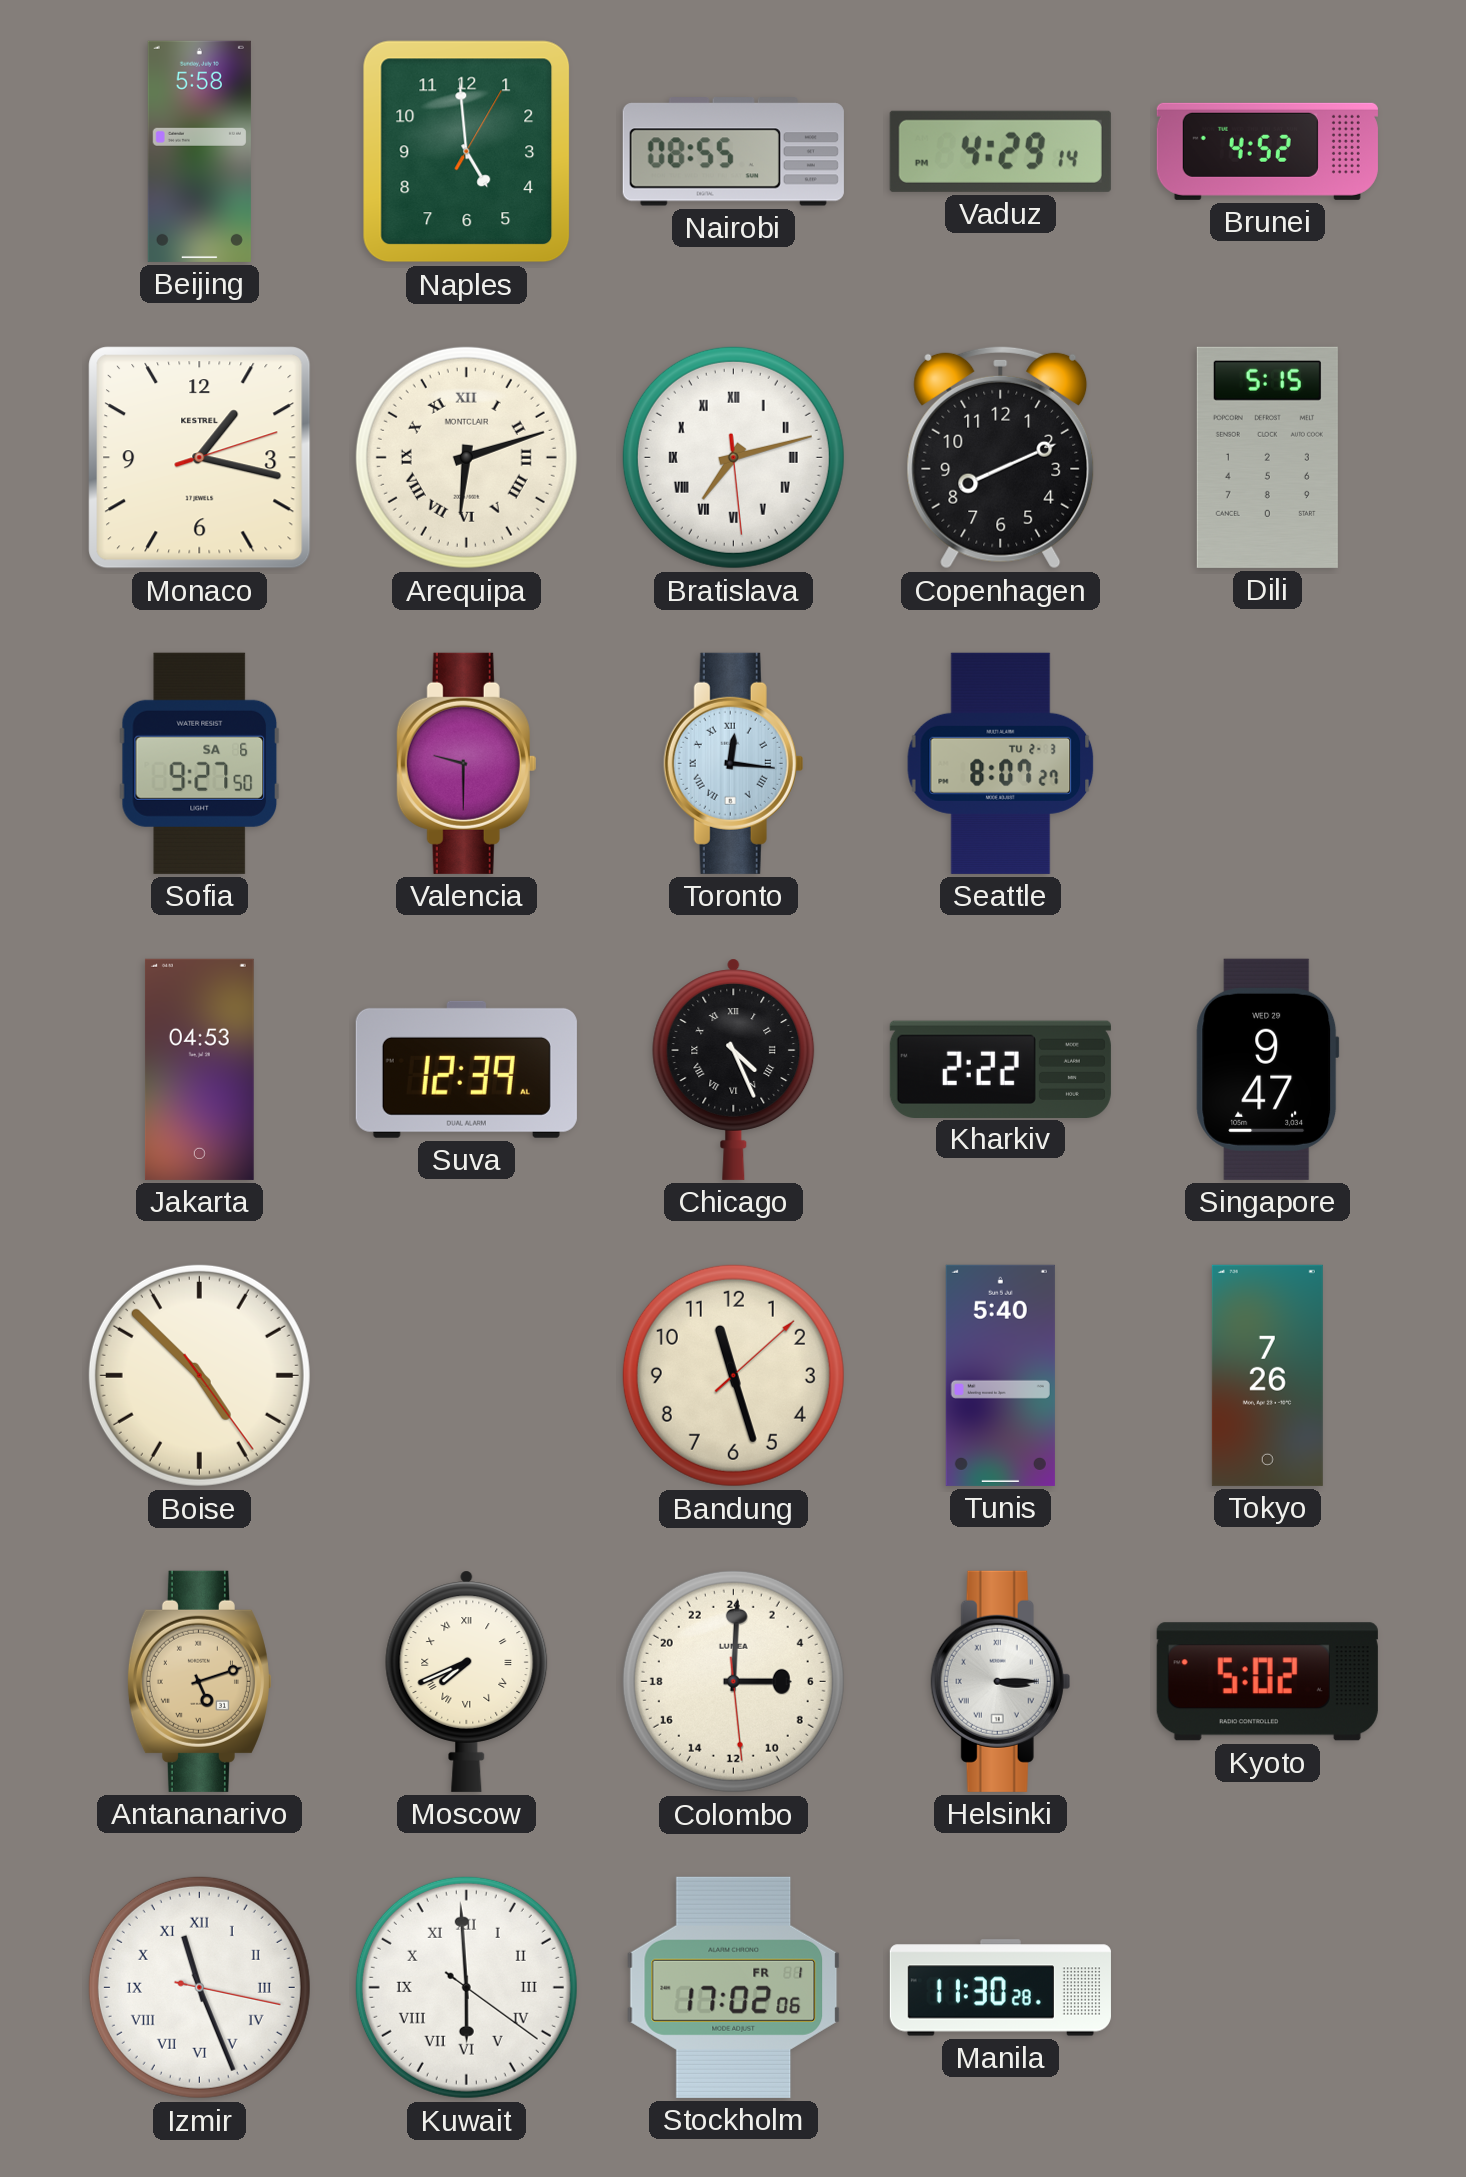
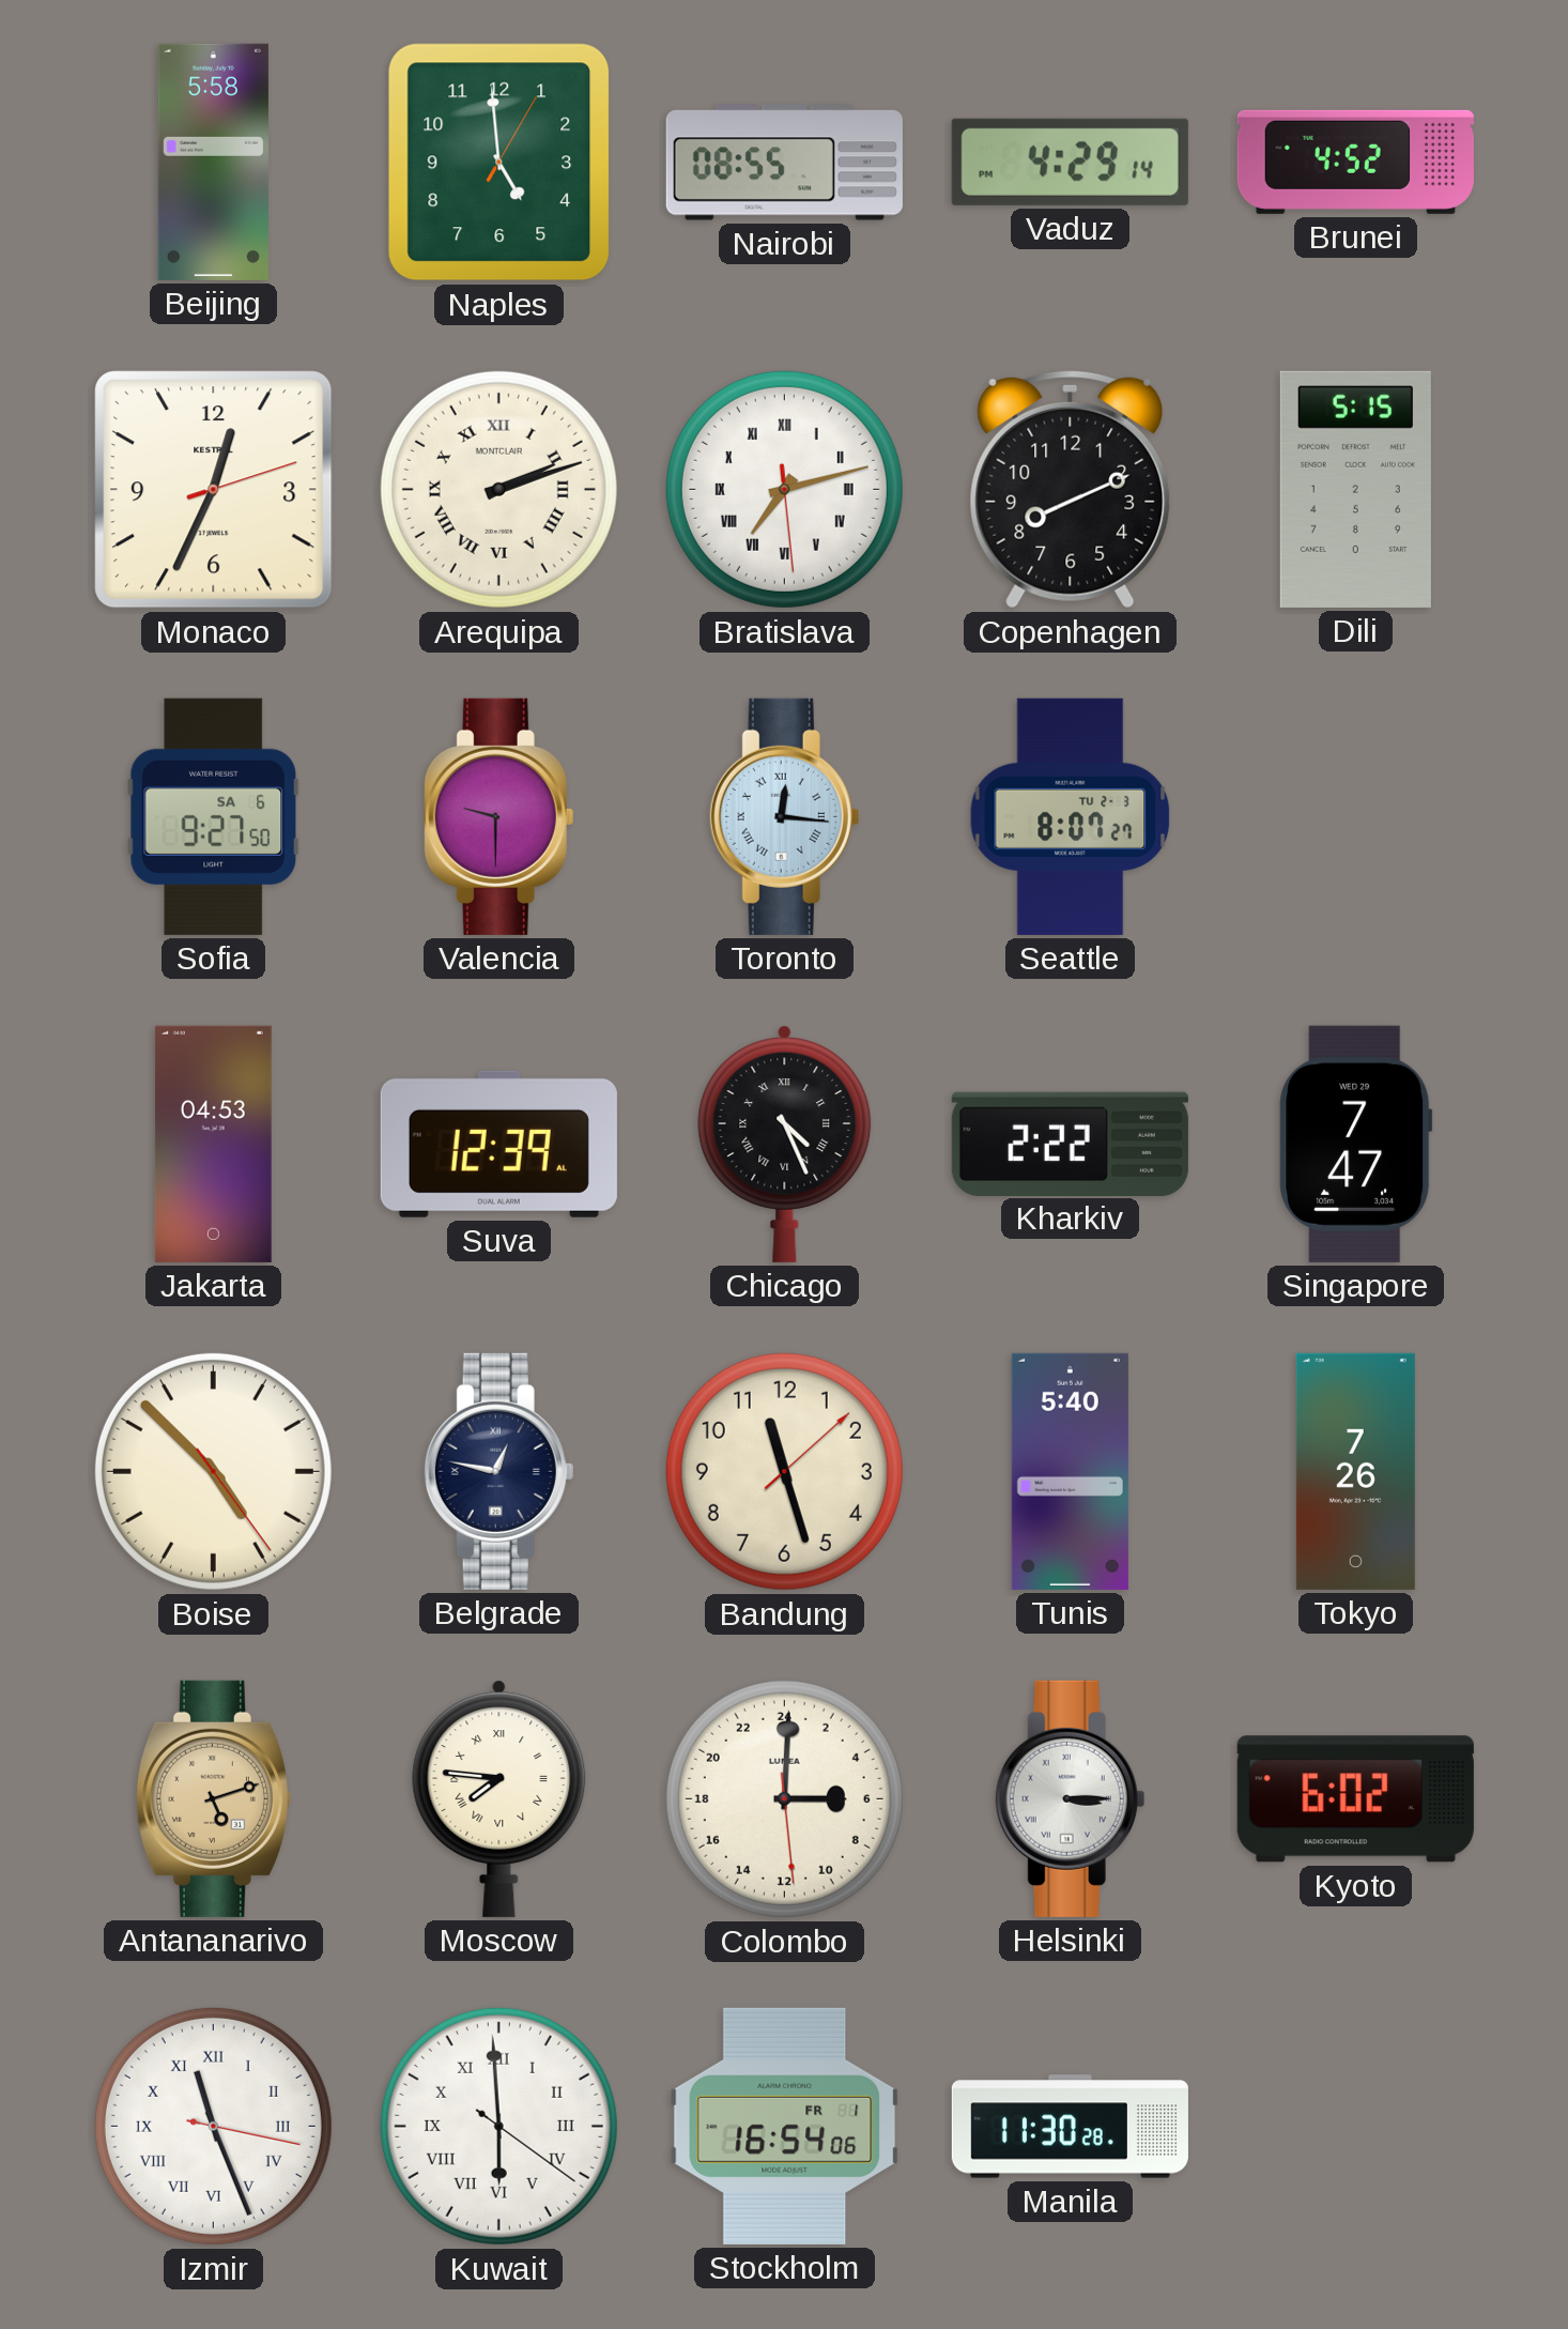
Monaco: 1:17 -> 12:34 (214, 490)
Arequipa: 6:12 -> 2:12 (498, 489)
Singapore: 9:47 -> 7:47 (1356, 1144)
Belgrade: none -> 12:47 (499, 1471)
Moscow: 7:41 -> 7:46 (499, 1798)
Kyoto: 5:02 -> 6:02 (1355, 1799)
Stockholm: 17:02 -> 16:54 (785, 2126)
